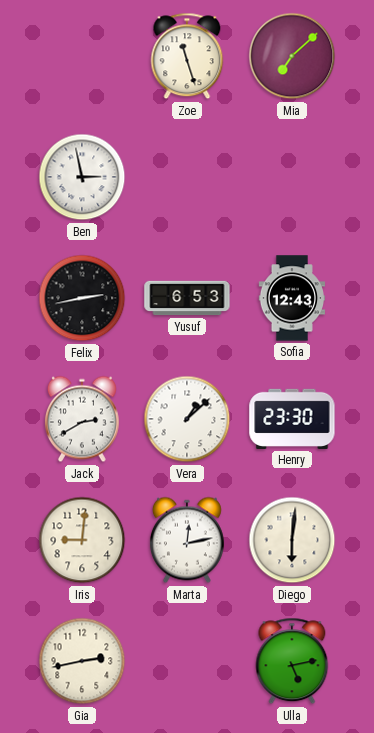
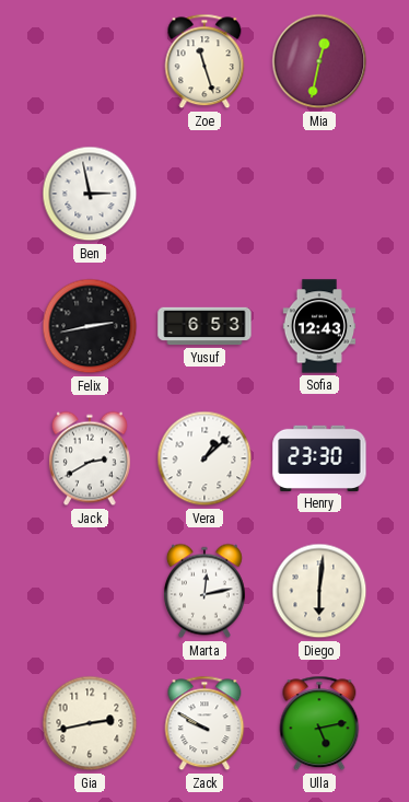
Mia: 7:08 -> 12:32 (319, 61)
Iris: 9:01 -> none (82, 540)
Zack: none -> 9:50 (204, 723)
